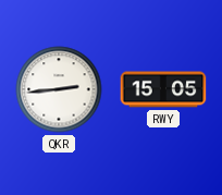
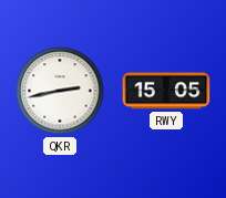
QKR: 2:44 -> 2:43 (60, 91)
